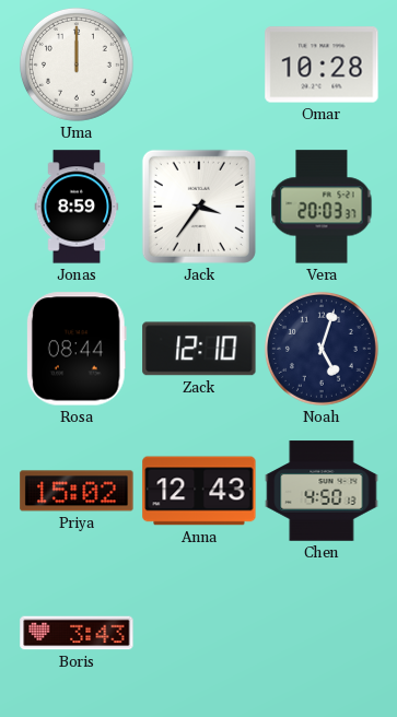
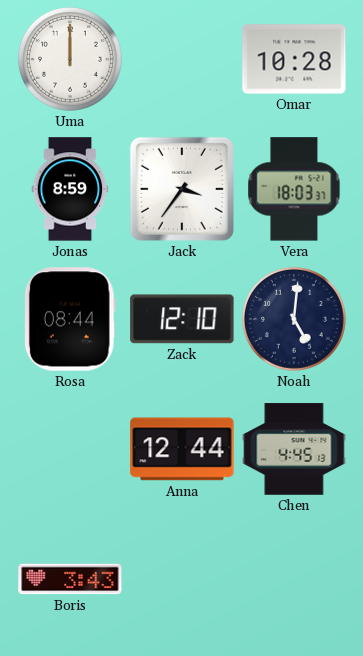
Vera: 20:03 -> 18:03 (294, 189)
Noah: 5:03 -> 5:01 (294, 319)
Priya: 15:02 -> none (77, 491)
Anna: 12:43 -> 12:44 (182, 449)
Chen: 4:50 -> 4:45 (294, 449)
